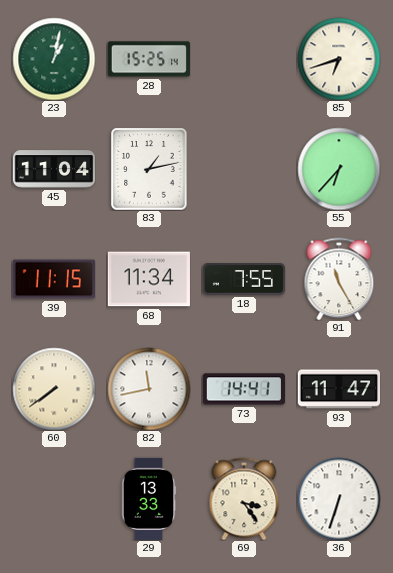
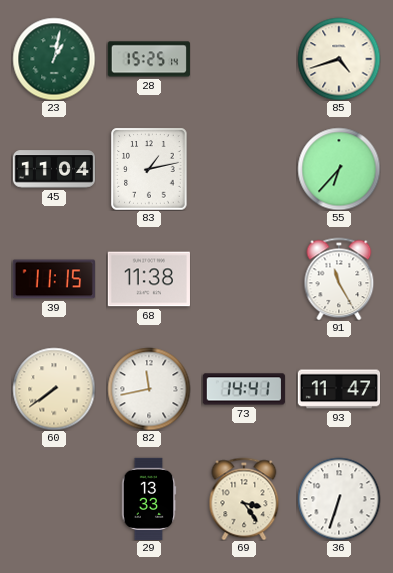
85: 6:42 -> 4:42 (339, 59)
68: 11:34 -> 11:38 (149, 279)
18: 7:55 -> none (243, 279)
